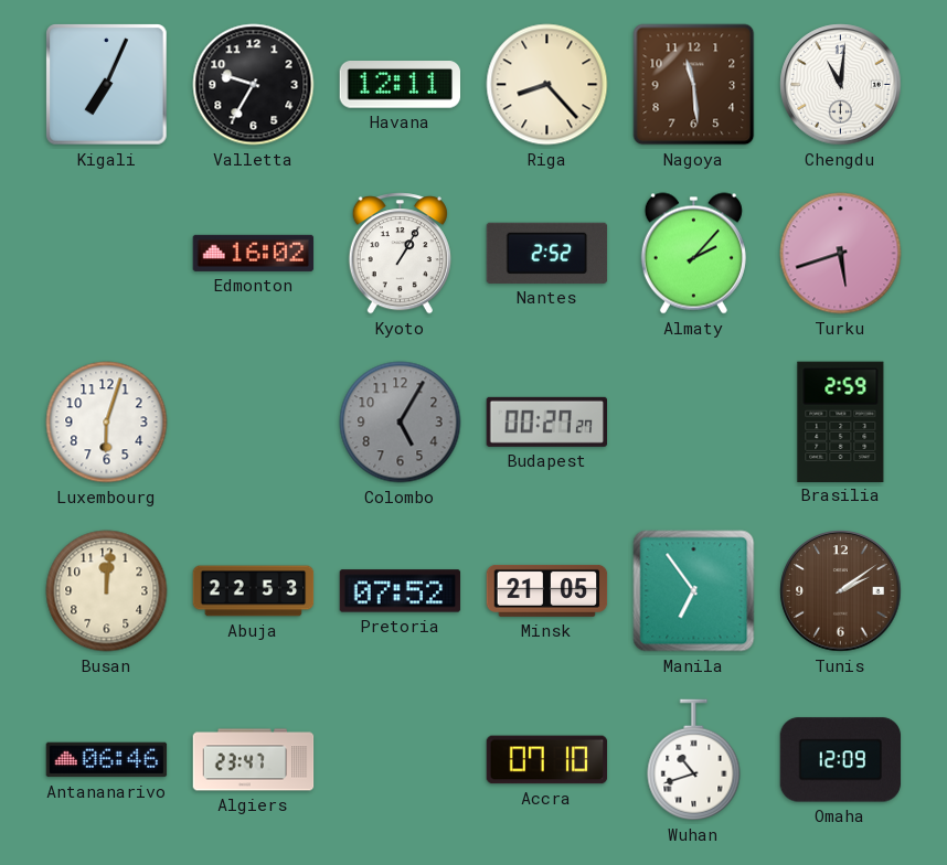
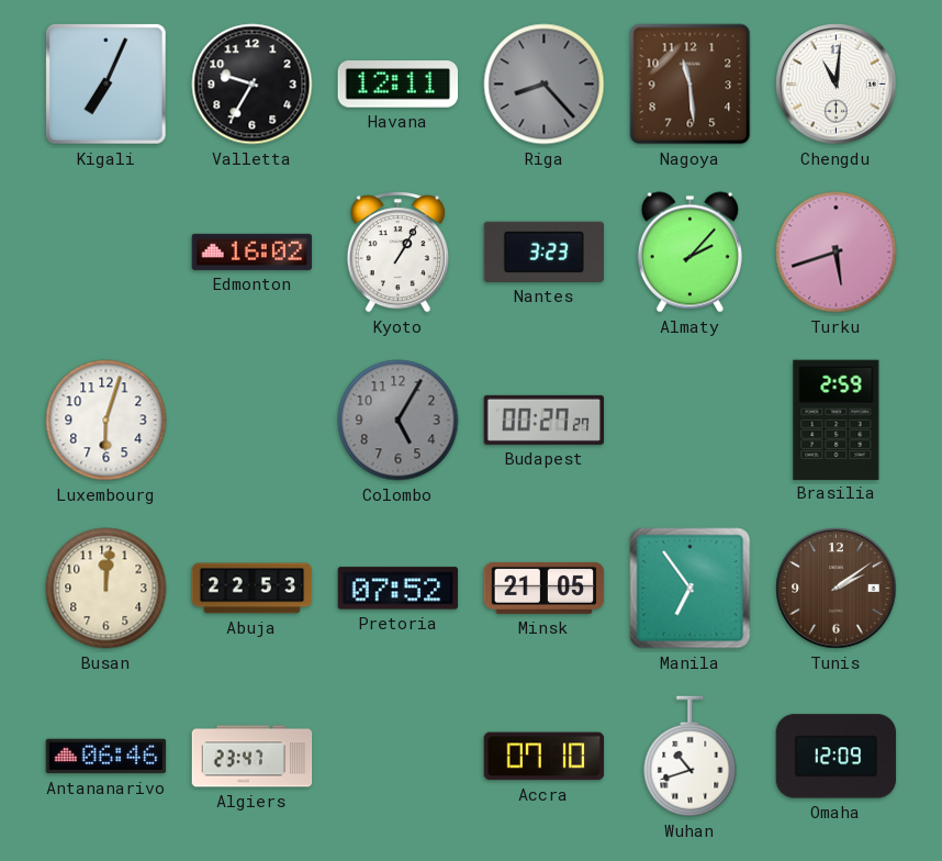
Riga dial: cream -> grey (545, 85)
Nantes: 2:52 -> 3:23 (545, 251)
